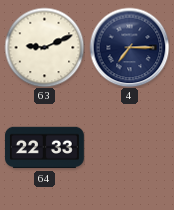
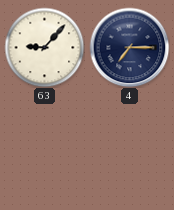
63: 9:11 -> 9:07 (44, 47)
64: 22:33 -> none (44, 148)
